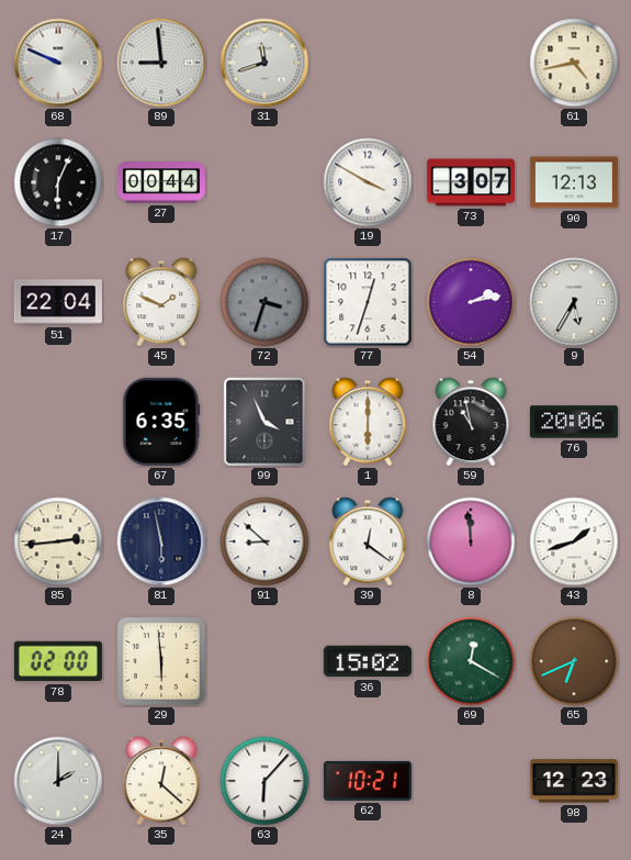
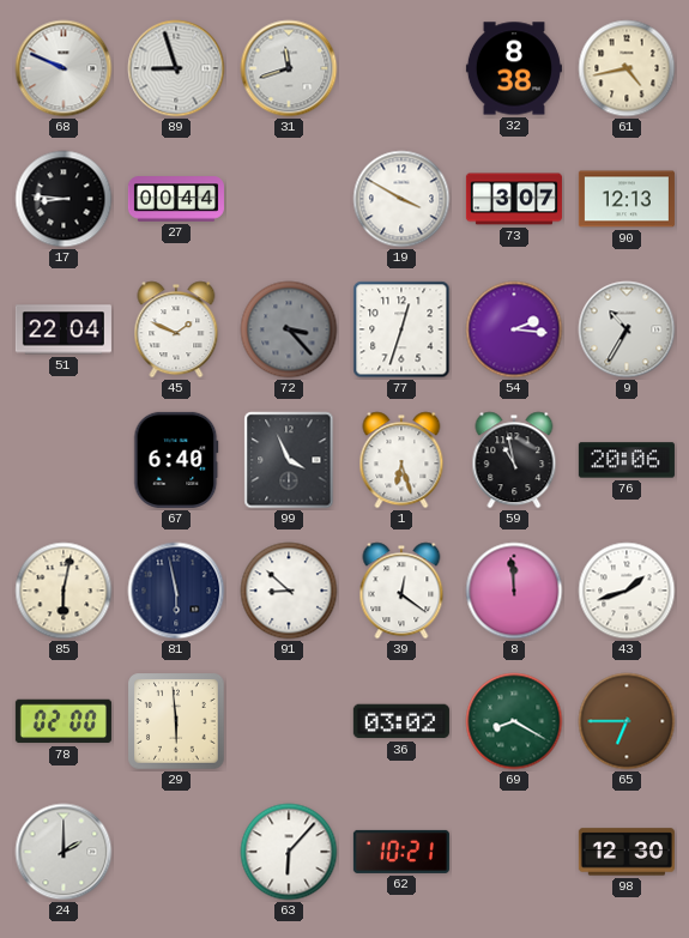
89: 8:59 -> 8:57 (176, 68)
32: none -> 8:38 (514, 68)
17: 6:04 -> 8:46 (64, 199)
72: 3:33 -> 3:23 (289, 329)
54: 2:13 -> 2:16 (514, 329)
9: 5:35 -> 10:35 (627, 329)
67: 6:35 -> 6:40 (176, 460)
1: 6:00 -> 6:27 (401, 460)
85: 2:44 -> 6:02 (64, 591)
36: 15:02 -> 03:02 (401, 721)
69: 12:20 -> 8:20 (514, 721)
65: 6:41 -> 6:45 (627, 721)
35: 12:22 -> none (161, 781)
98: 12:23 -> 12:30 (627, 852)
